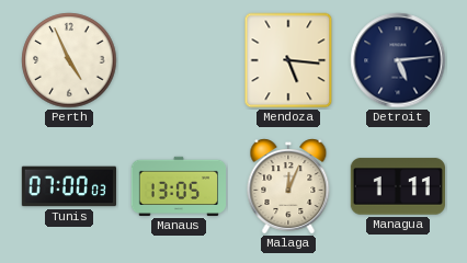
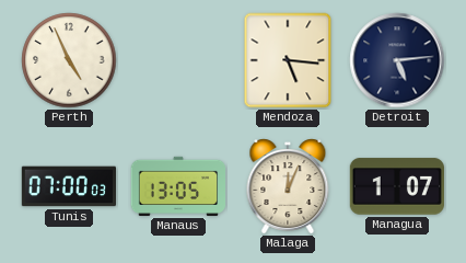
Managua: 1:11 -> 1:07 (396, 186)
